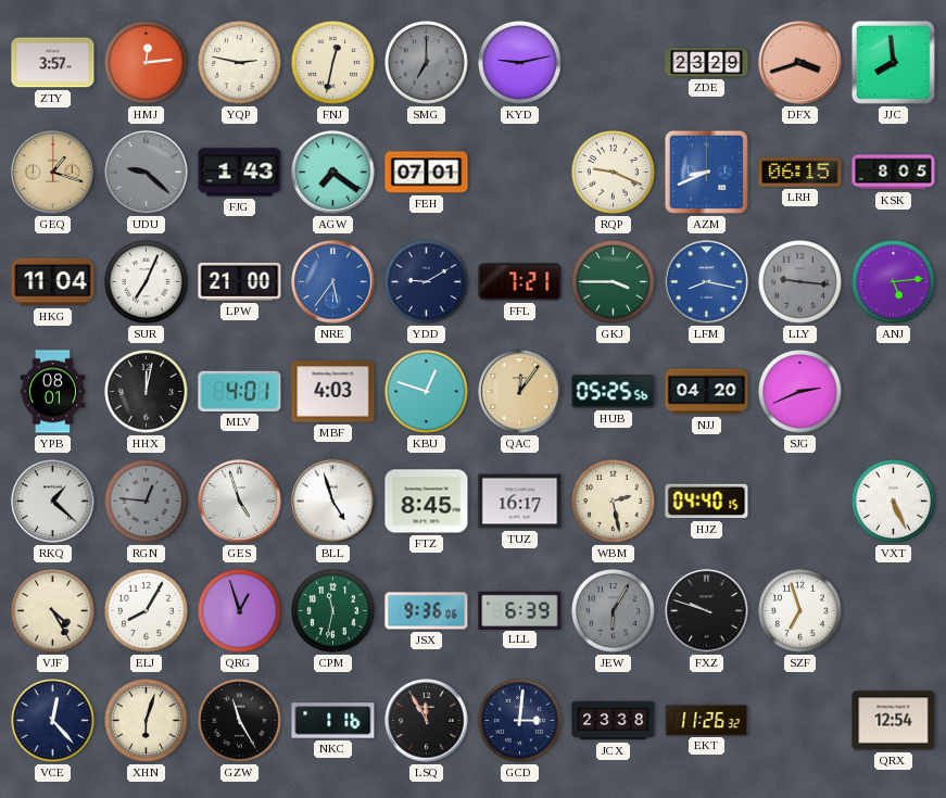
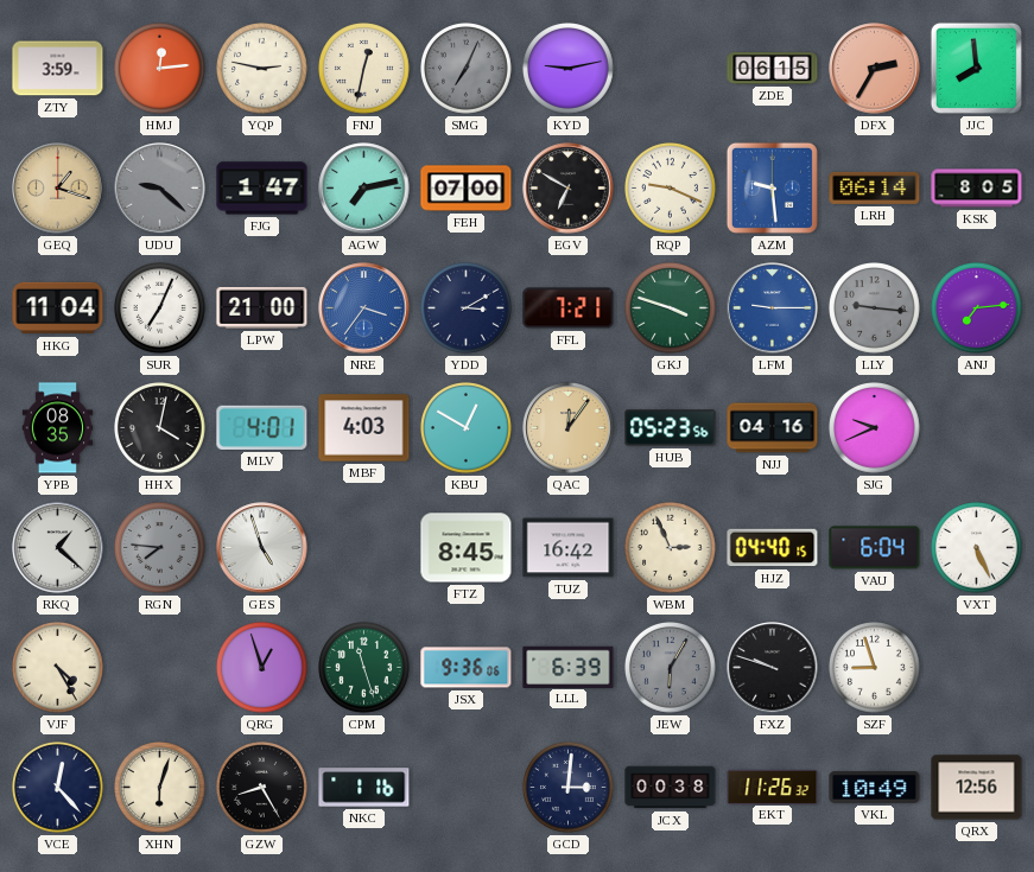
ZTY: 3:57 -> 3:59 (58, 69)
SMG: 7:00 -> 7:04 (467, 69)
ZDE: 23:29 -> 06:15 (773, 69)
DFX: 3:42 -> 2:35 (875, 69)
FJG: 1:43 -> 1:47 (262, 189)
AGW: 7:21 -> 7:13 (364, 189)
FEH: 07:01 -> 07:00 (467, 189)
EGV: none -> 6:50 (569, 189)
AZM: 8:41 -> 9:29 (772, 187)
LRH: 06:15 -> 06:14 (875, 187)
NRE: 5:36 -> 3:36 (364, 308)
YDD: 9:10 -> 3:10 (467, 308)
GKJ: 3:45 -> 3:48 (671, 308)
LFM: 8:17 -> 9:15 (773, 308)
ANJ: 5:14 -> 7:14 (977, 308)
YPB: 08:01 -> 08:35 (58, 428)
HHX: 12:02 -> 4:02 (160, 428)
KBU: 12:48 -> 12:50 (467, 428)
HUB: 05:25 -> 05:23 (671, 428)
NJJ: 04:20 -> 04:16 (773, 428)
SJG: 2:41 -> 9:41 (875, 428)
RGN: 12:46 -> 7:46 (160, 548)
BLL: 4:57 -> none (333, 502)
TUZ: 16:17 -> 16:42 (569, 548)
WBM: 2:28 -> 2:56 (671, 548)
VAU: none -> 6:04 (875, 548)
ELJ: 8:05 -> none (147, 611)
CPM: 11:32 -> 11:27 (364, 668)
SZF: 6:57 -> 8:57 (875, 668)
GZW: 11:25 -> 8:25 (262, 788)
LSQ: 11:55 -> none (427, 721)
JCX: 23:38 -> 00:38 (671, 788)
VKL: none -> 10:49 (875, 787)
QRX: 12:54 -> 12:56 (977, 788)
